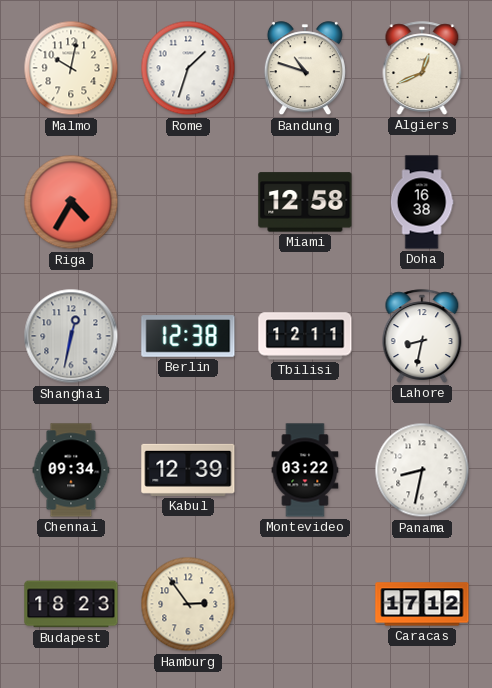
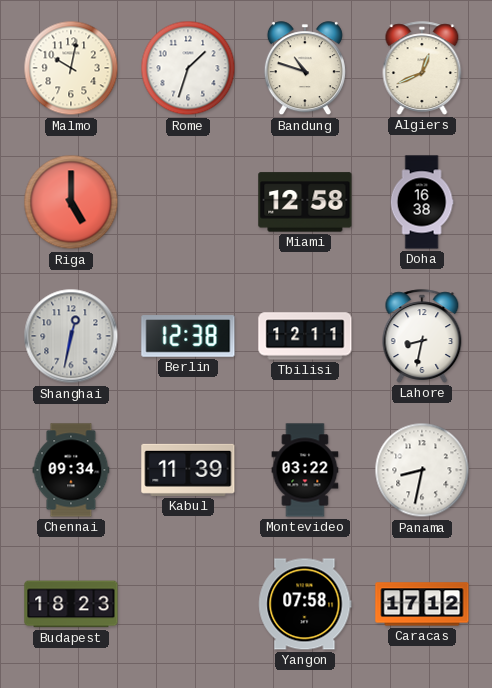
Riga: 4:35 -> 5:00 (71, 202)
Kabul: 12:39 -> 11:39 (188, 470)
Hamburg: 2:54 -> none (188, 604)
Yangon: none -> 07:58 (305, 604)
